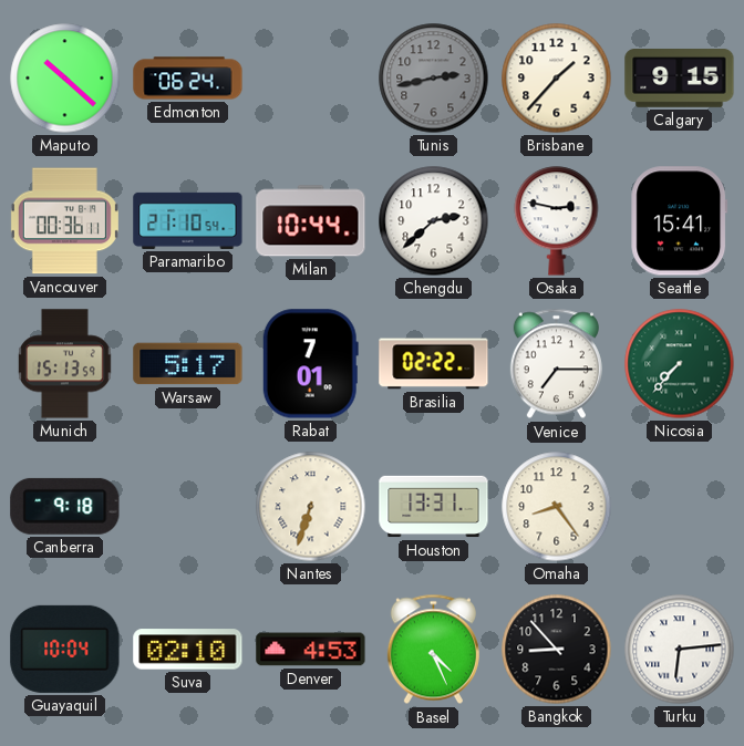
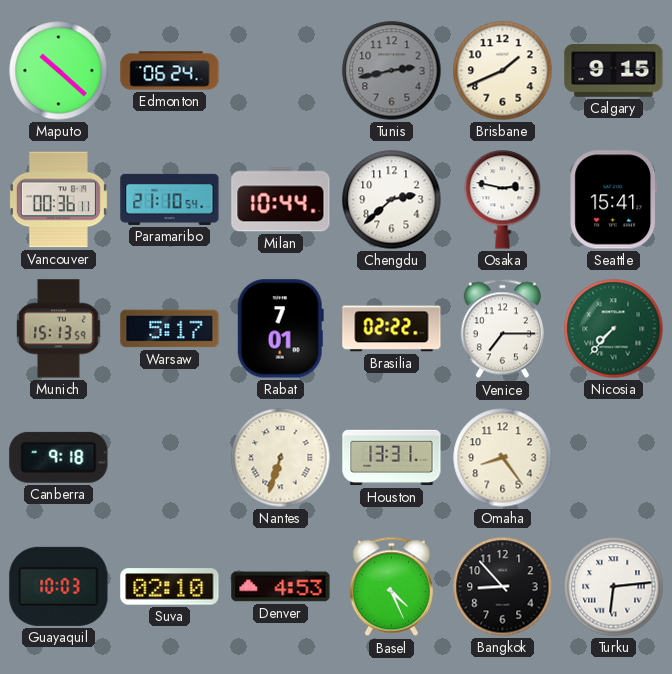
Brisbane: 1:37 -> 1:41 (503, 71)
Guayaquil: 10:04 -> 10:03 (59, 586)
